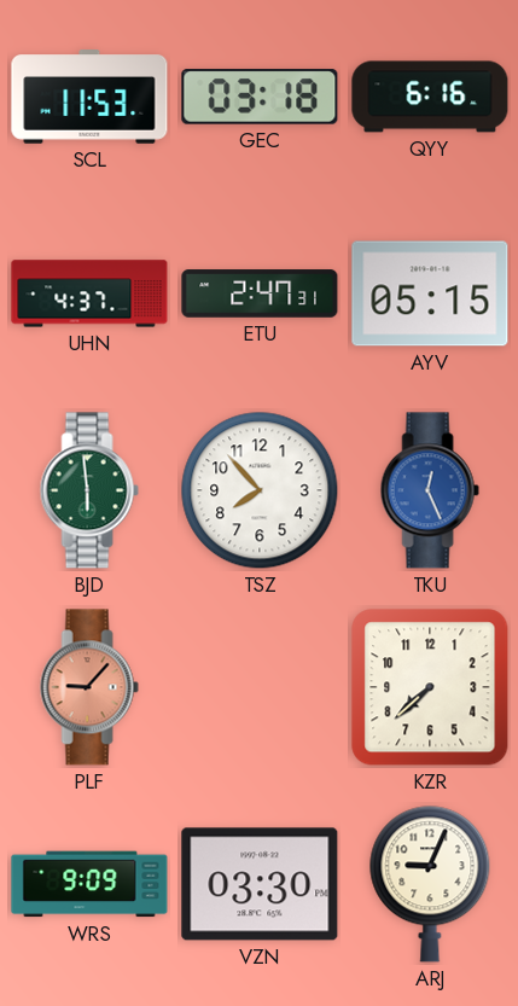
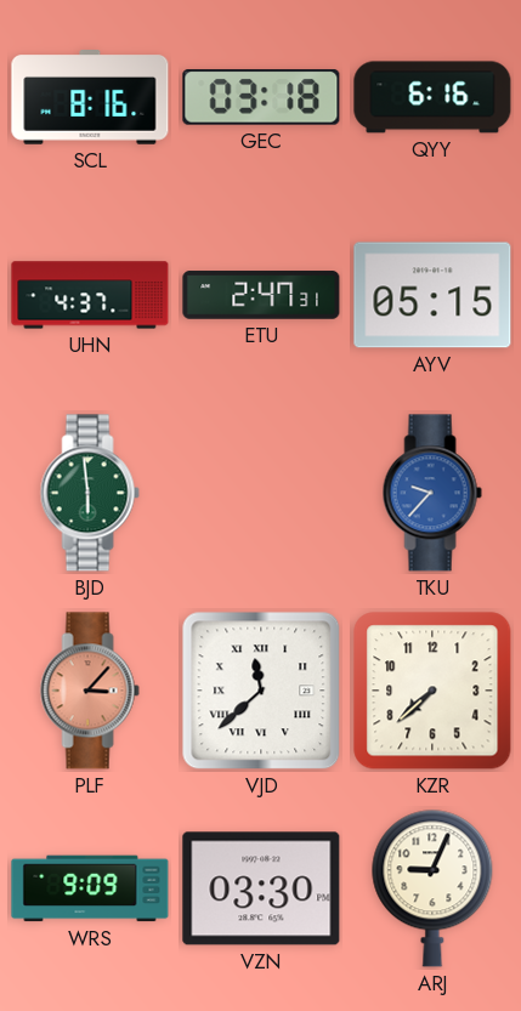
SCL: 11:53 -> 8:16 (90, 98)
TSZ: 7:53 -> none (260, 490)
TKU: 12:26 -> 9:37 (432, 493)
PLF: 9:07 -> 3:07 (90, 691)
VJD: none -> 11:38 (261, 691)
